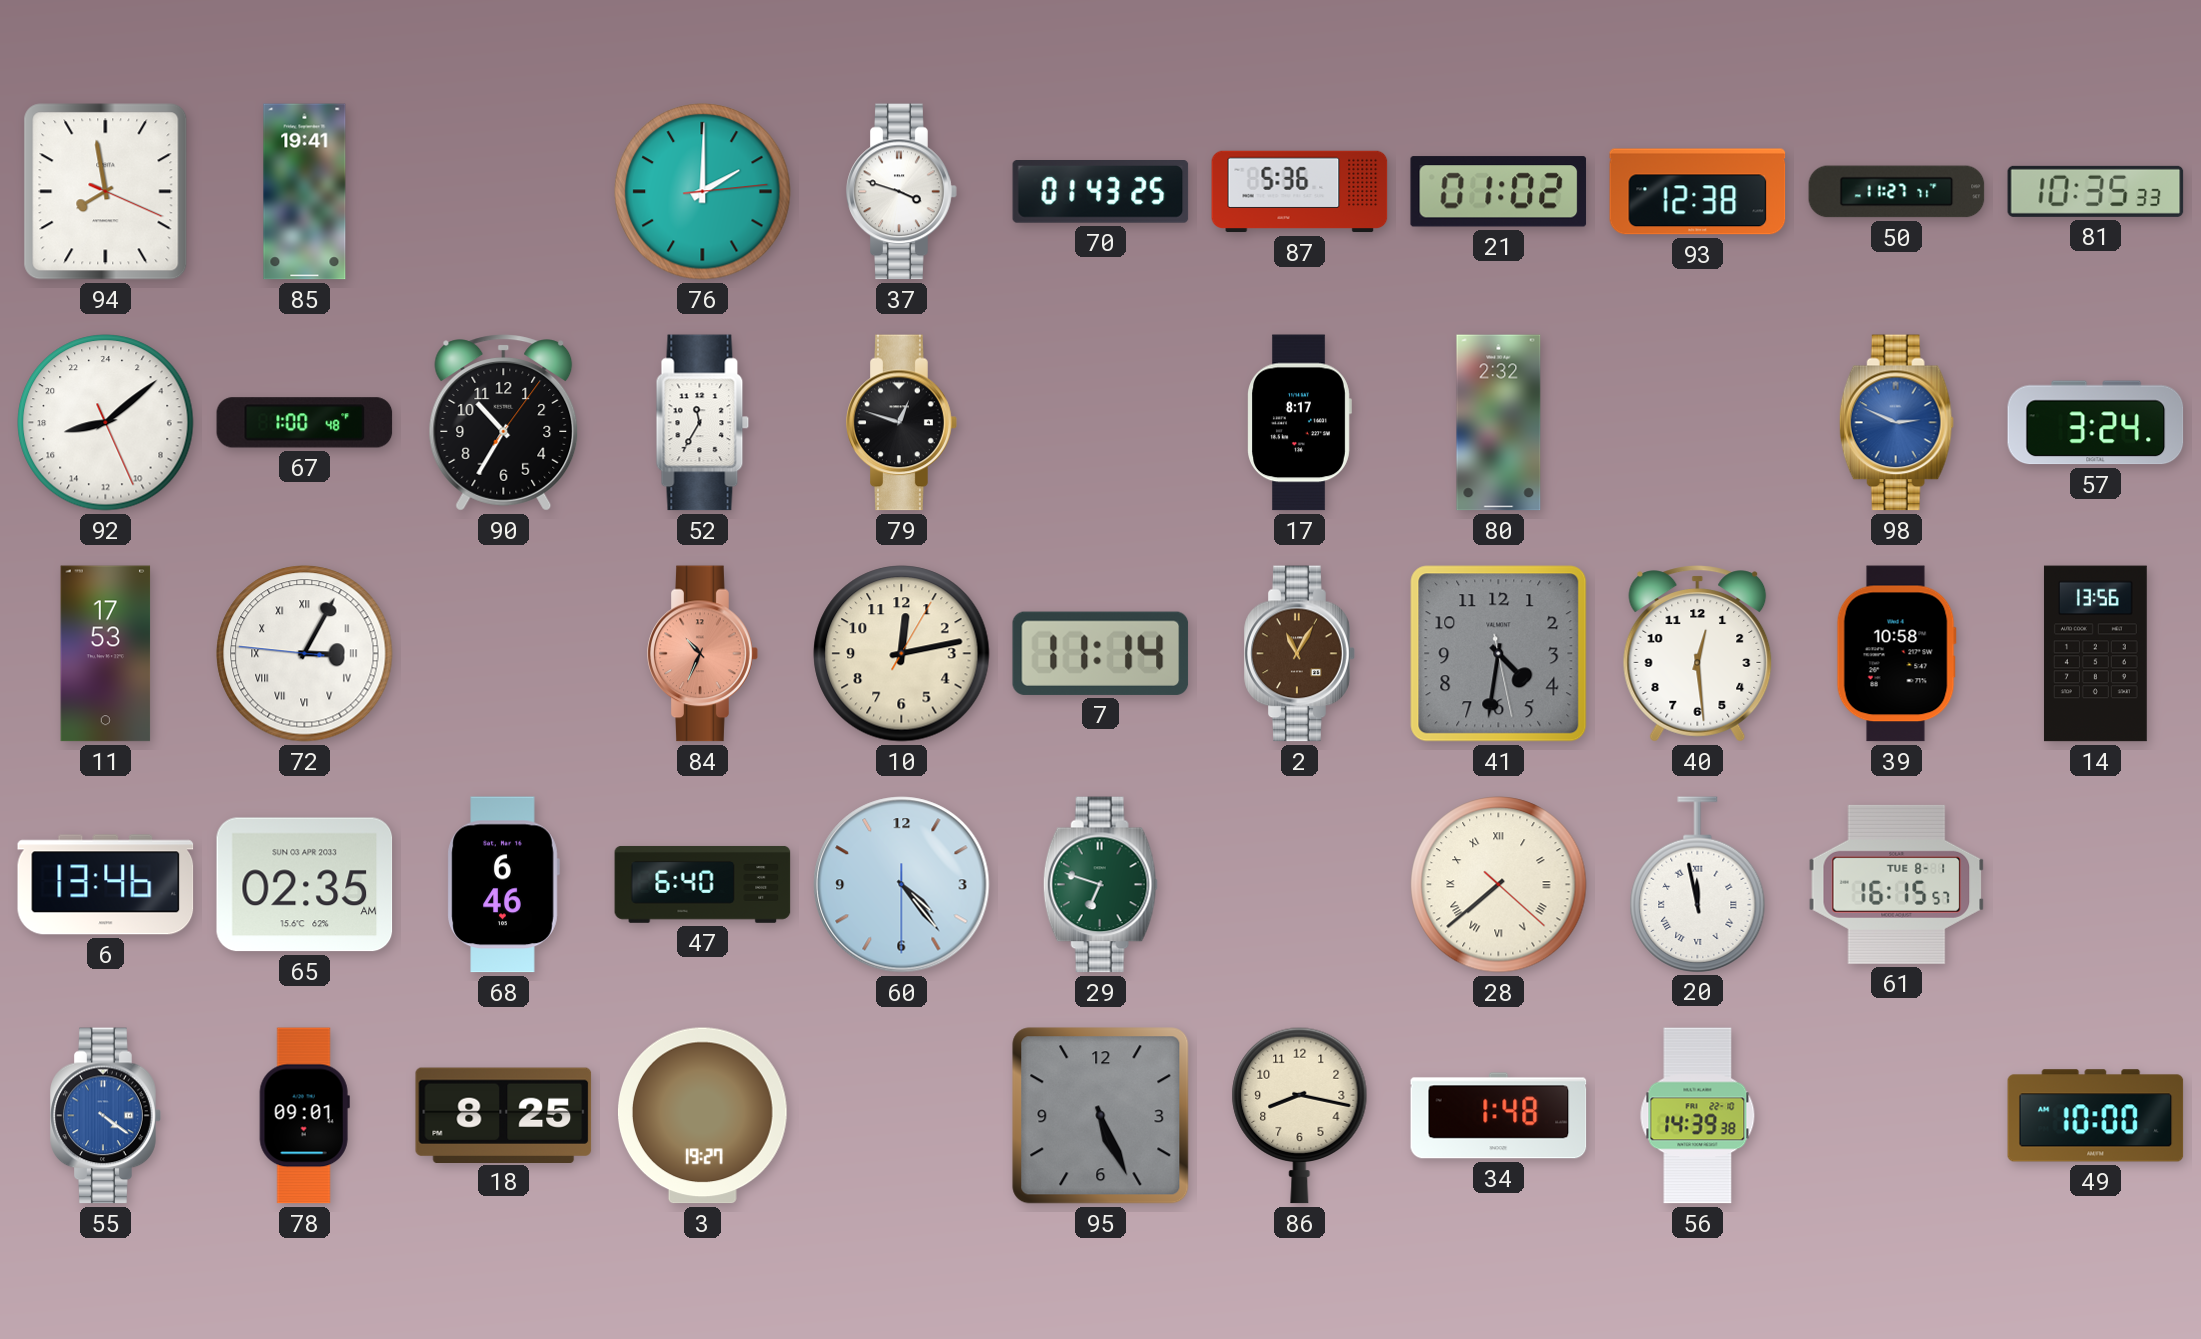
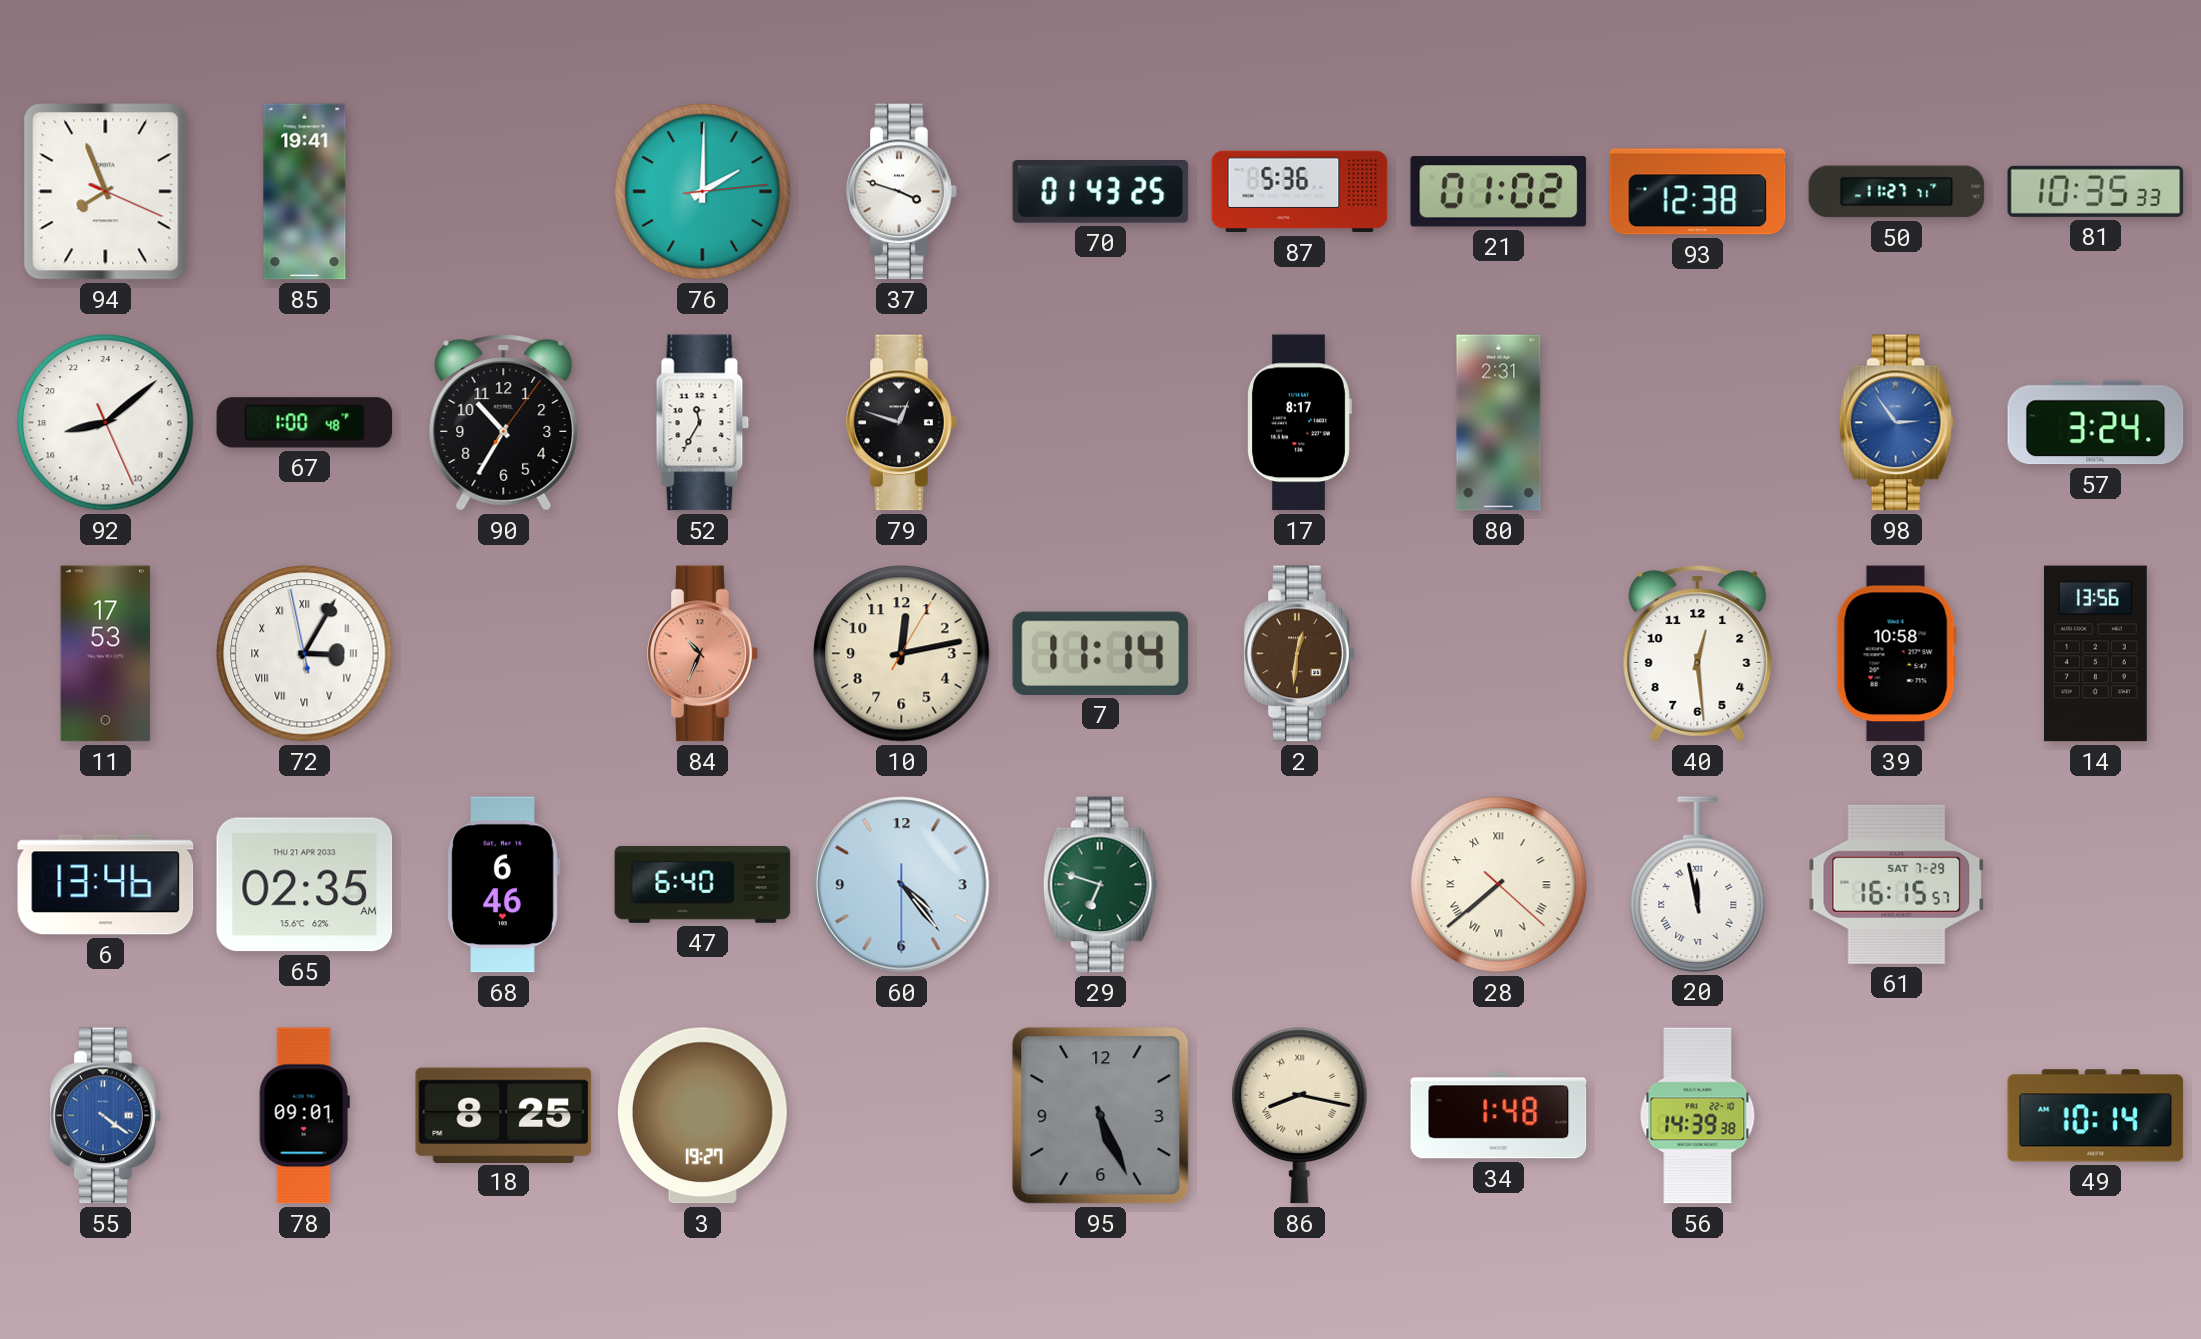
94: 7:58 -> 7:56 (106, 192)
80: 2:32 -> 2:31 (1499, 423)
98: 2:49 -> 2:54 (1896, 423)
72: 3:04:46 -> 3:04:58 (305, 654)
2: 11:05 -> 12:31 (1300, 654)
41: 4:31 -> none (1499, 654)
65 date: SUN 03 APR 2033 -> THU 21 APR 2033 (305, 885)
61 date: TUE 8-1 -> SAT 7-29 (1897, 884)
86 numerals: Arabic -> Roman (1300, 1115)
49: 10:00 -> 10:14 (2096, 1116)
